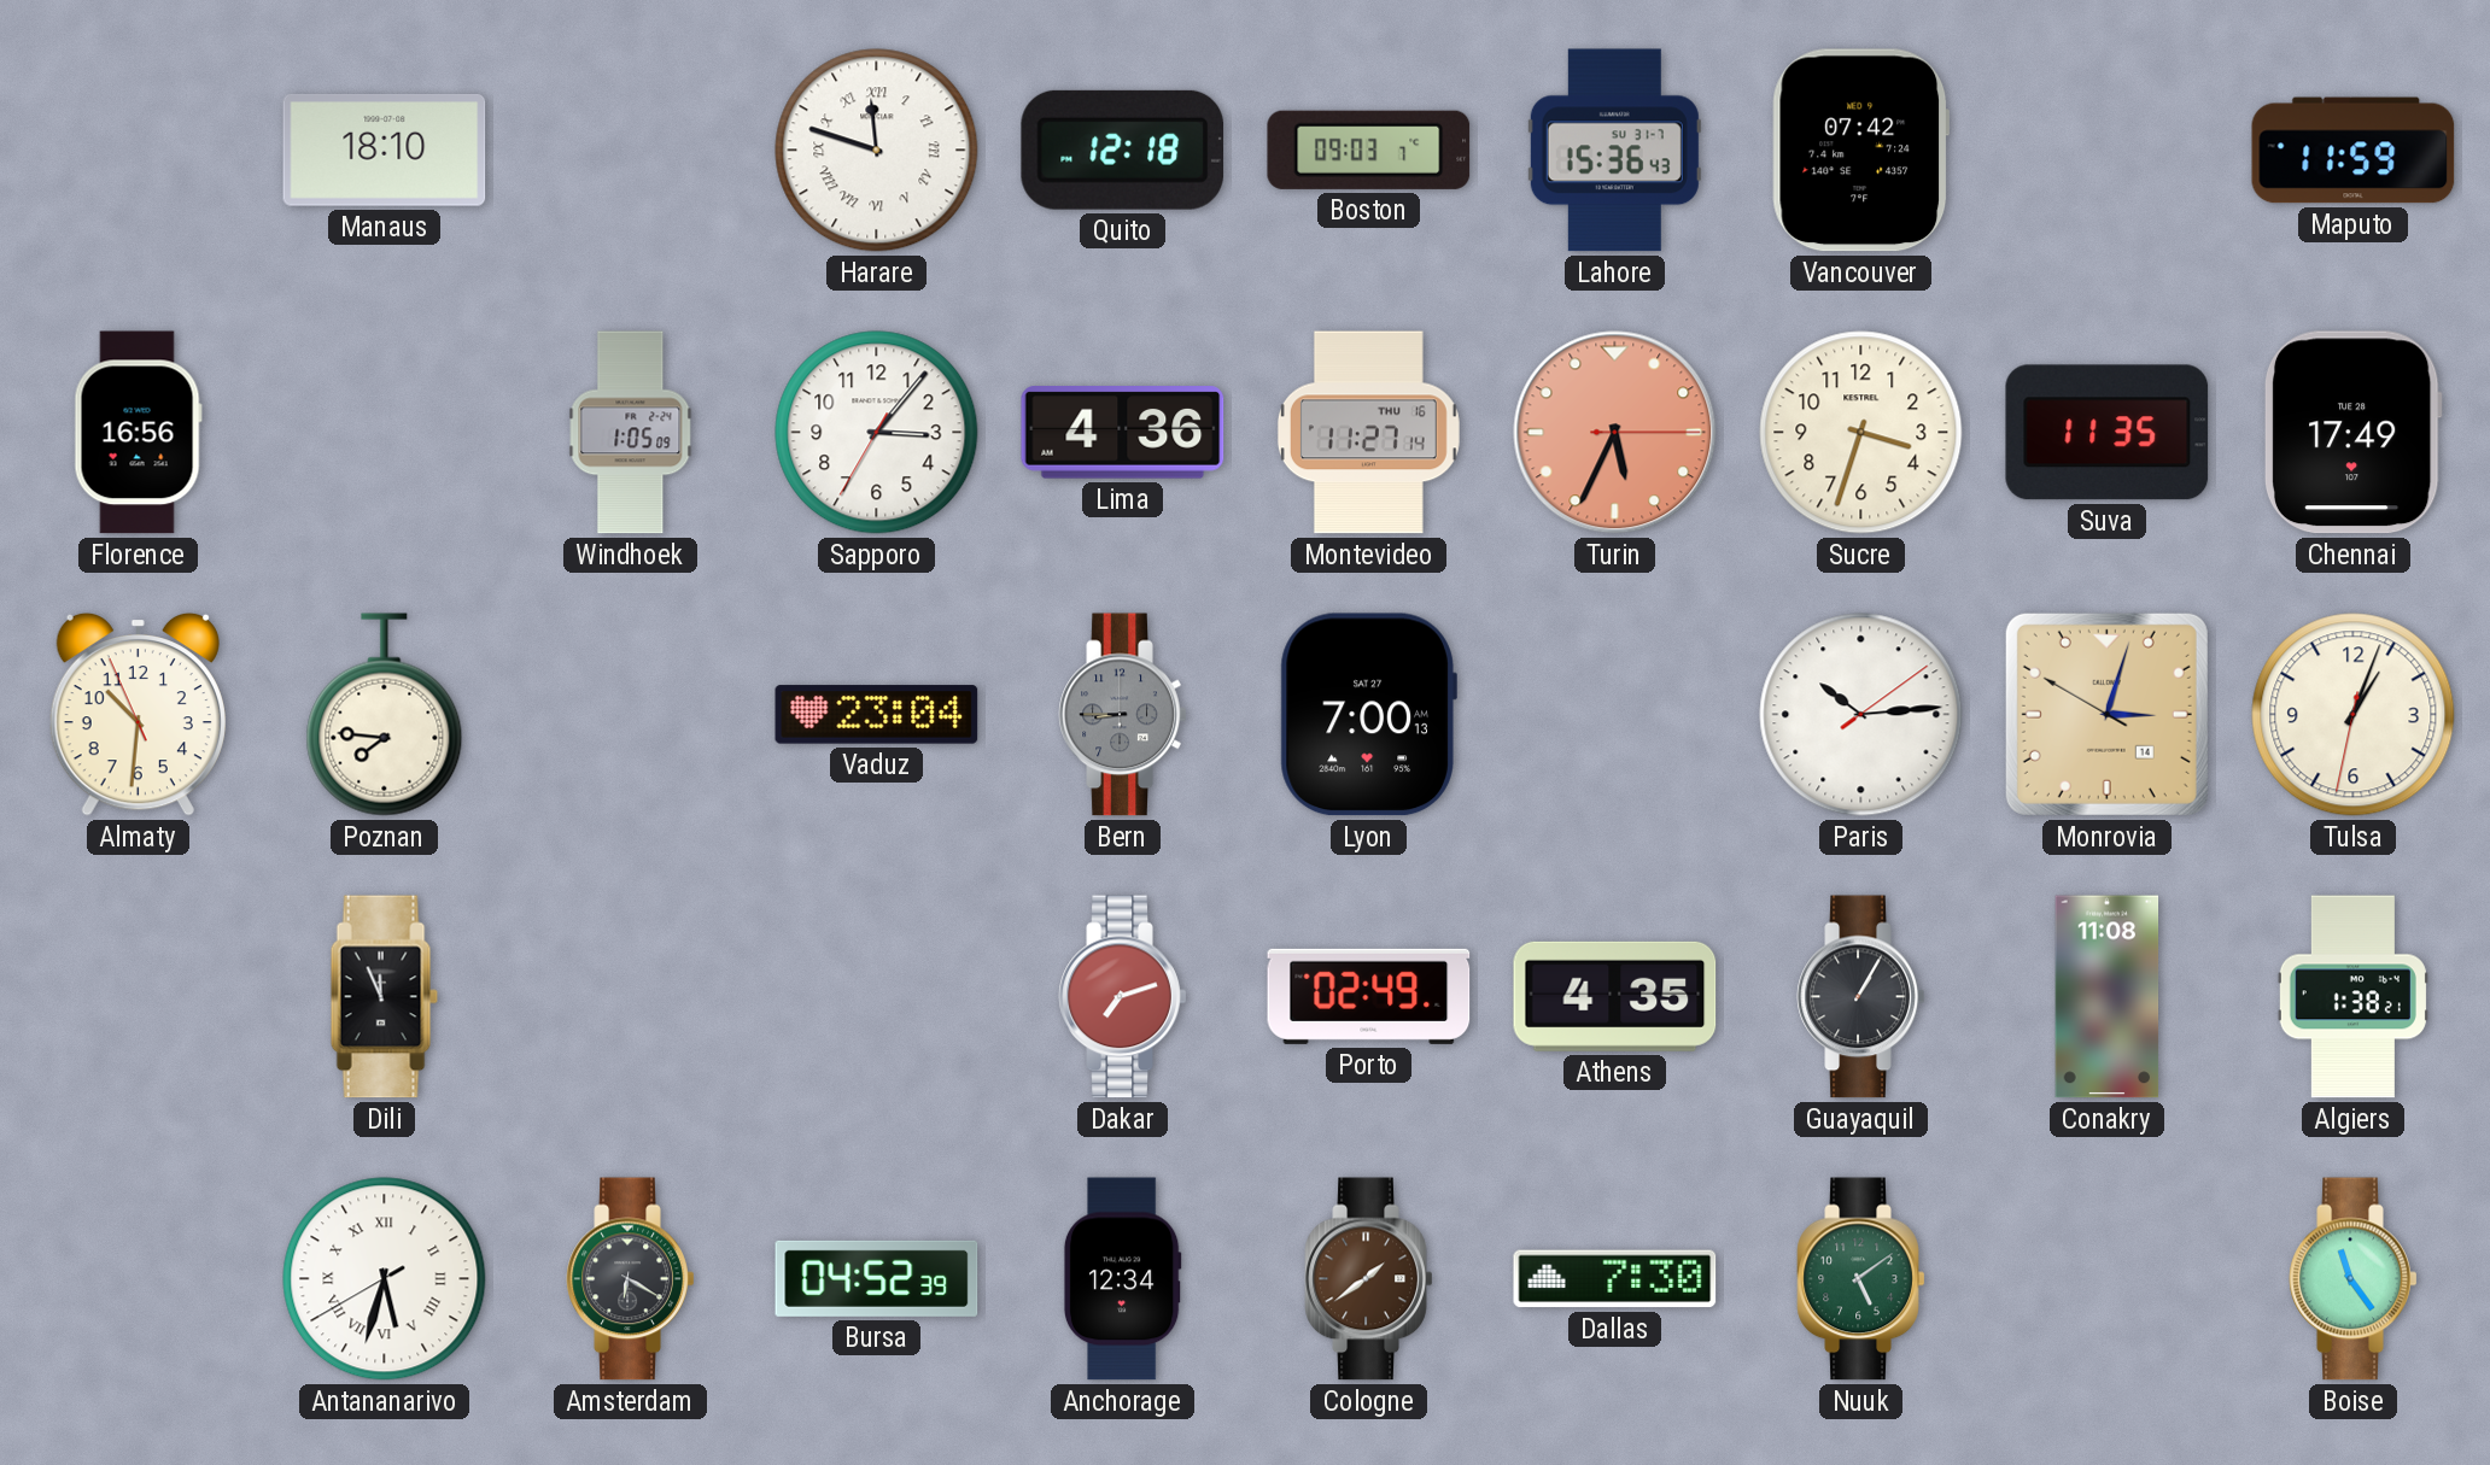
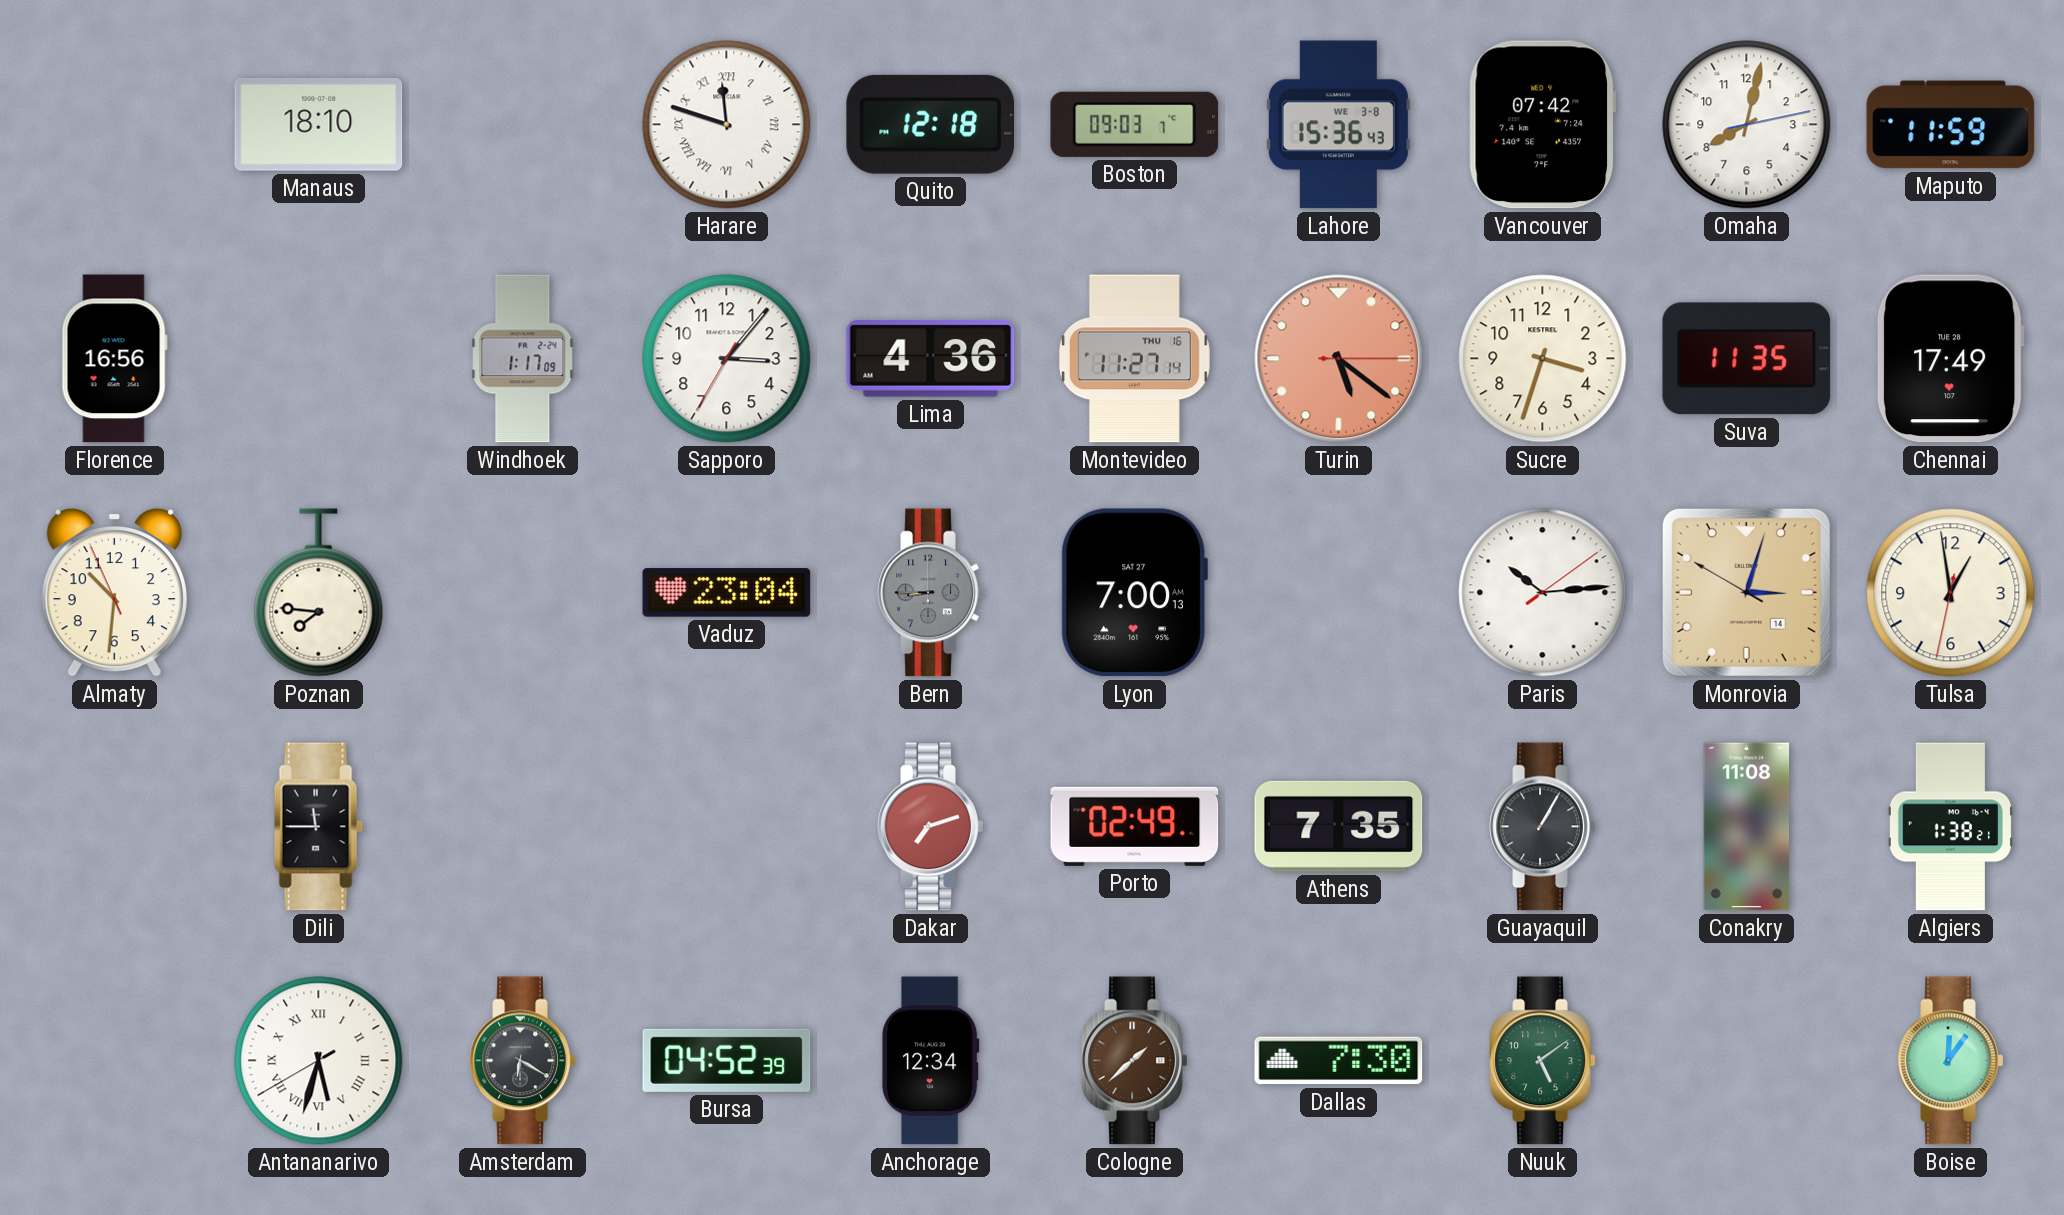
Lahore date: SU 31-7 -> WE 3-8 (1338, 125)
Omaha: none -> 8:02 (1747, 125)
Windhoek: 1:05 -> 1:17 (523, 359)
Turin: 5:34 -> 5:21 (1339, 359)
Tulsa: 1:03 -> 12:58 (1951, 593)
Dili: 11:56 -> 11:45 (318, 827)
Athens: 4:35 -> 7:35 (1339, 826)
Cologne: 1:39 -> 1:38 (1135, 1061)
Boise: 11:24 -> 12:06 (1951, 1061)
